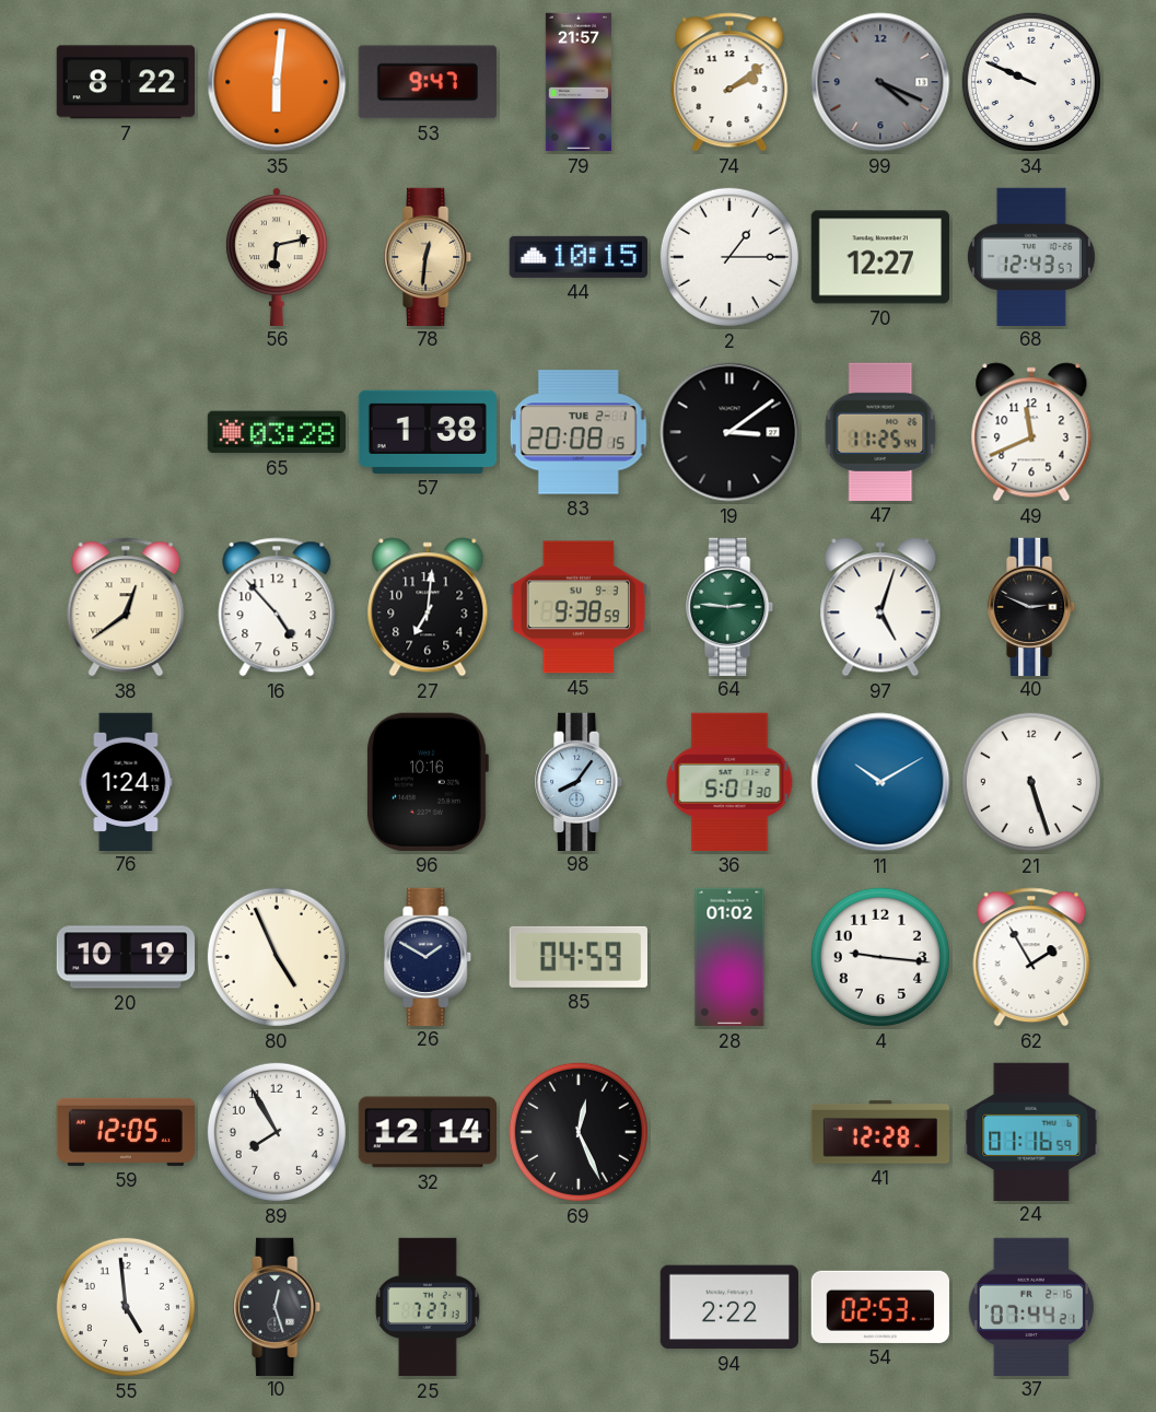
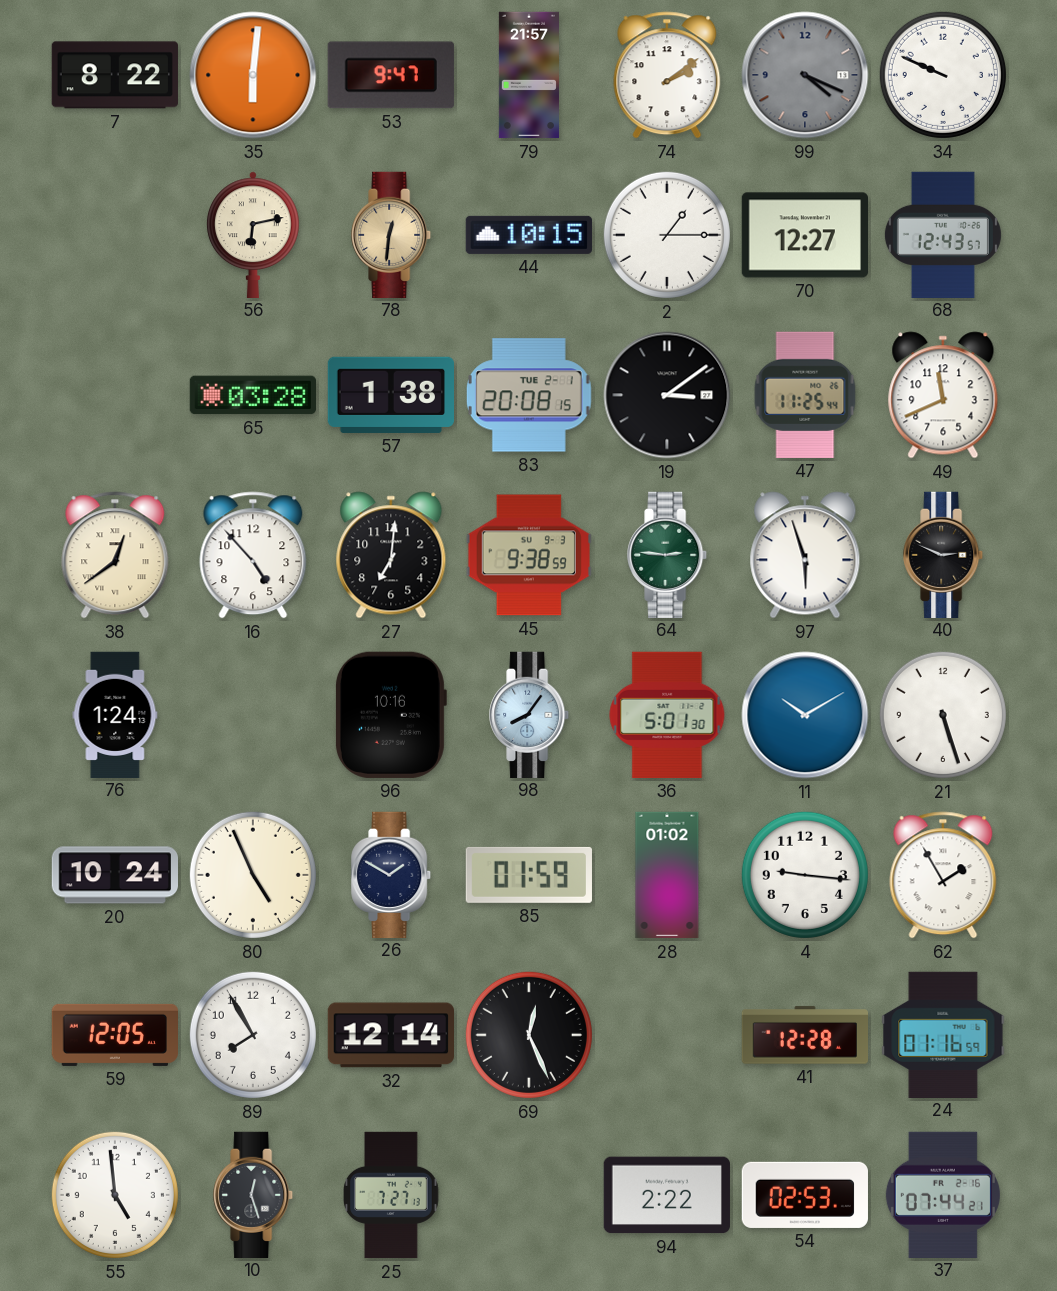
97: 5:03 -> 5:57 (805, 555)
20: 10:19 -> 10:24 (114, 875)
85: 04:59 -> 01:59 (529, 875)
